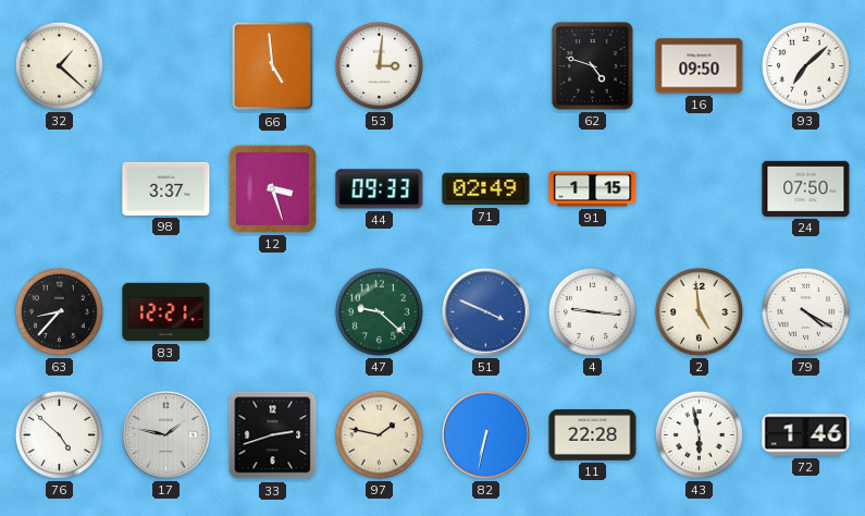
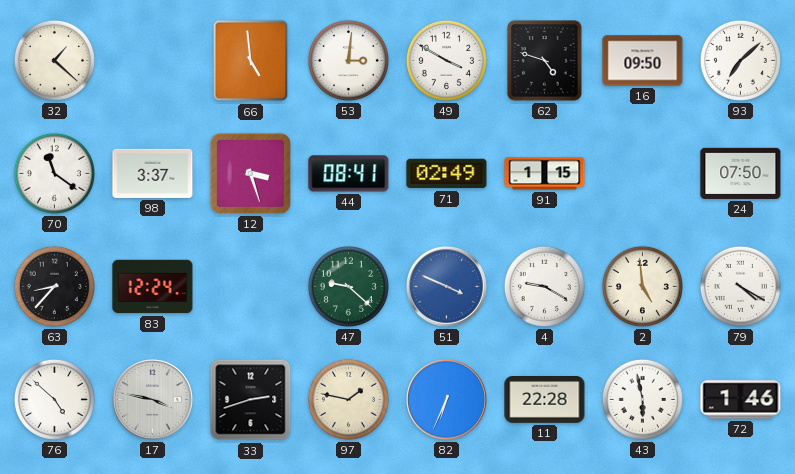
49: none -> 3:50 (446, 60)
70: none -> 11:21 (54, 173)
44: 09:33 -> 08:41 (349, 174)
83: 12:21 -> 12:24 (153, 287)
4: 9:16 -> 9:20 (544, 286)
17: 1:47 -> 3:47 (153, 400)
82: 6:32 -> 6:34 (447, 400)
